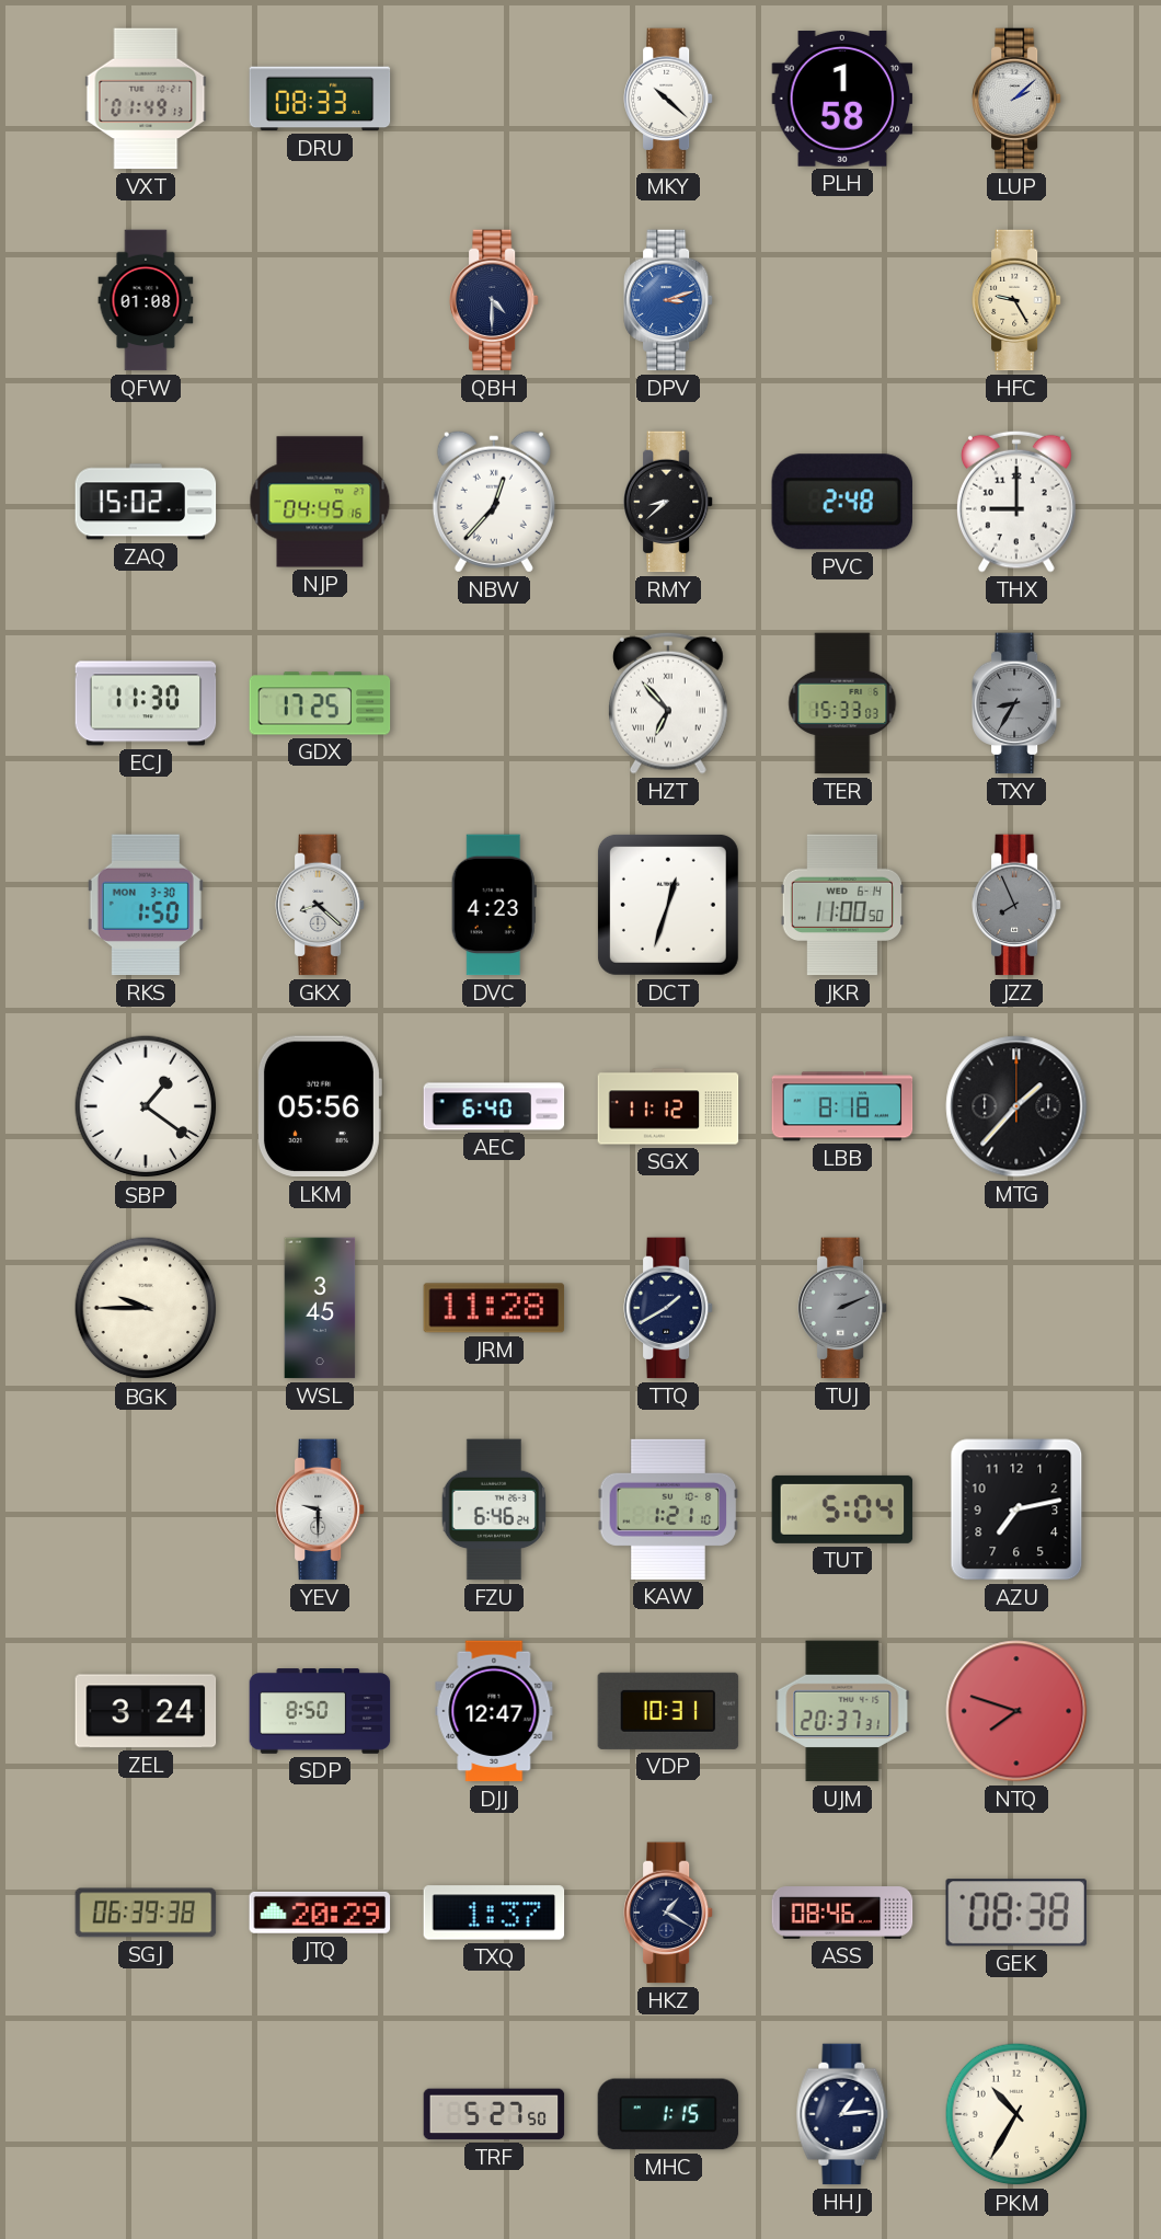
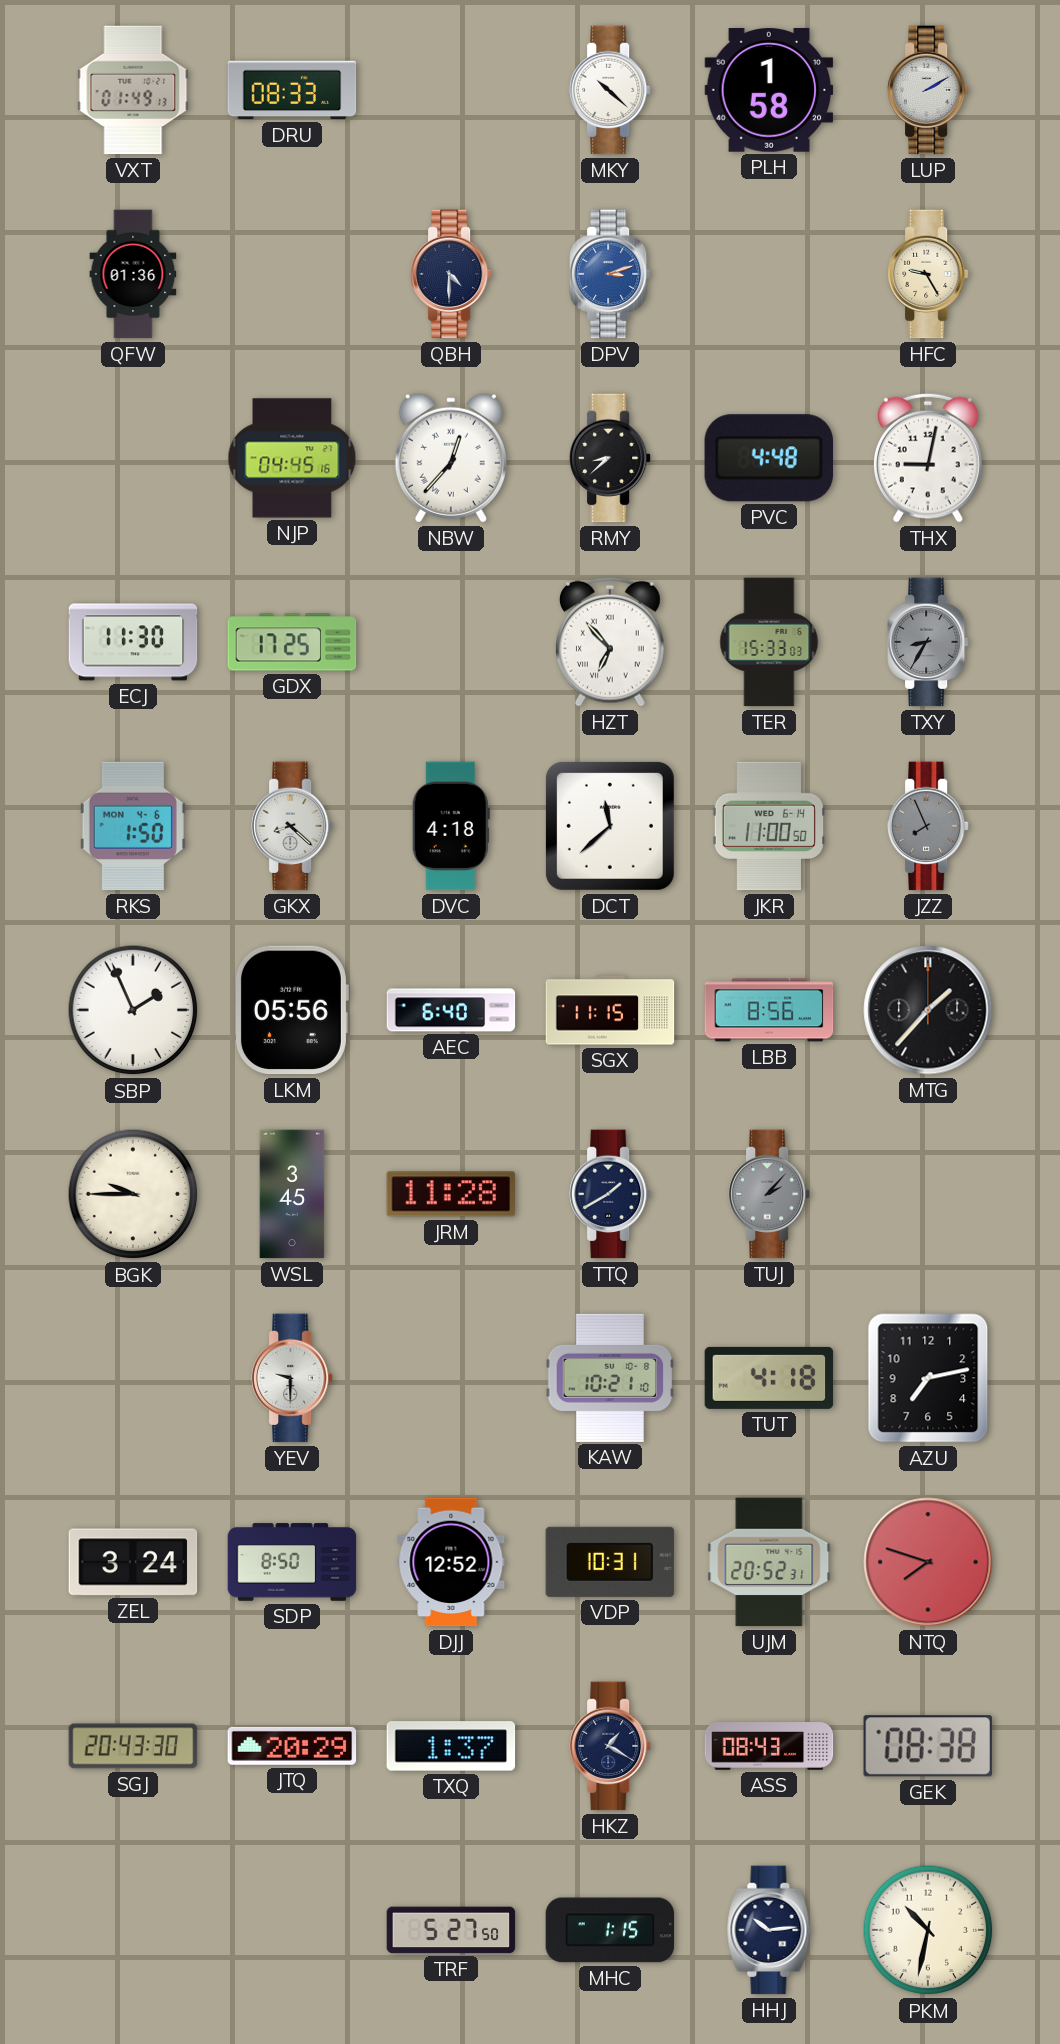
LUP: 2:08 -> 2:10 (929, 90)
QFW: 01:08 -> 01:36 (133, 274)
ZAQ: 15:02 -> none (146, 502)
PVC: 2:48 -> 4:48 (768, 458)
THX: 9:00 -> 9:02 (929, 458)
RKS date: MON 3-30 -> MON 4-6 (133, 826)
DVC: 4:23 -> 4:18 (451, 826)
DCT: 12:33 -> 11:38 (610, 826)
SBP: 1:21 -> 1:56 (133, 1010)
SGX: 11:12 -> 11:15 (610, 1010)
LBB: 8:18 -> 8:56 (769, 1010)
TUJ: 2:11 -> 2:07 (770, 1194)
FZU: 6:46 -> none (494, 1509)
KAW: 1:21 -> 10:21 (610, 1378)
TUT: 5:04 -> 4:18 (769, 1378)
DJJ: 12:47 -> 12:52 (451, 1562)
UJM: 20:37 -> 20:52 (769, 1562)
SGJ: 06:39 -> 20:43 (133, 1746)
ASS: 08:46 -> 08:43 (769, 1746)
HHJ: 1:14 -> 10:14 (769, 1930)
PKM: 10:35 -> 10:32 (928, 1930)
